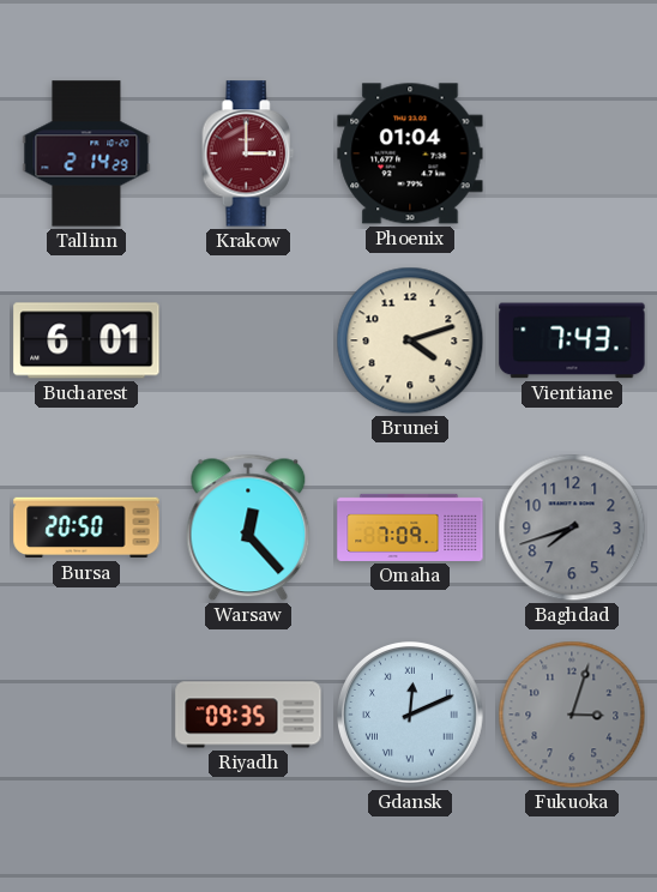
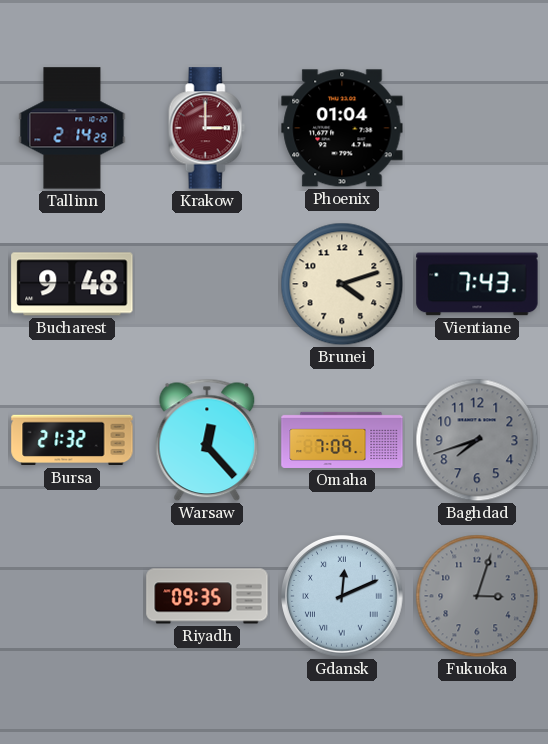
Bucharest: 6:01 -> 9:48 (72, 284)
Bursa: 20:50 -> 21:32 (72, 440)
